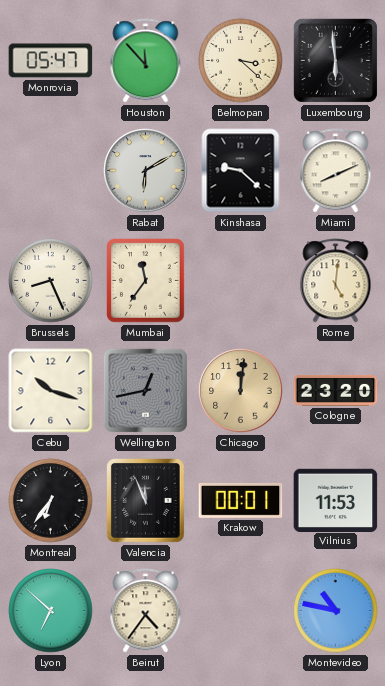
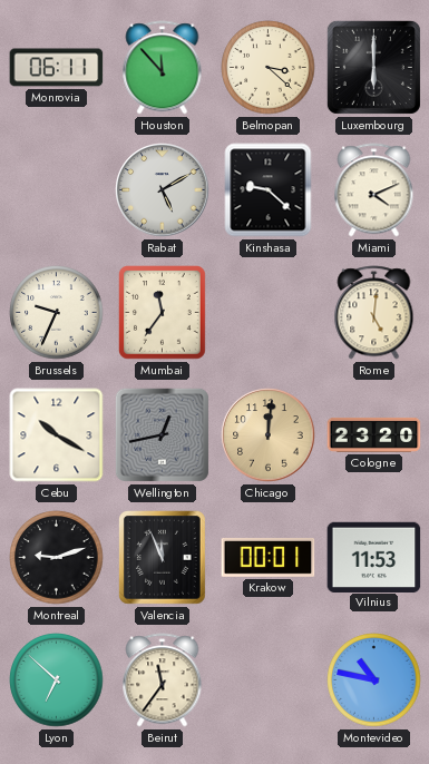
Monrovia: 05:47 -> 06:11 (57, 68)
Luxembourg: 5:59 -> 6:00 (373, 67)
Rabat: 6:10 -> 5:10 (163, 190)
Miami: 8:11 -> 4:11 (374, 190)
Brussels: 8:26 -> 9:34 (57, 313)
Cebu: 10:18 -> 10:20 (57, 435)
Montreal: 6:36 -> 9:12 (57, 558)
Beirut: 4:36 -> 11:36 (163, 680)
